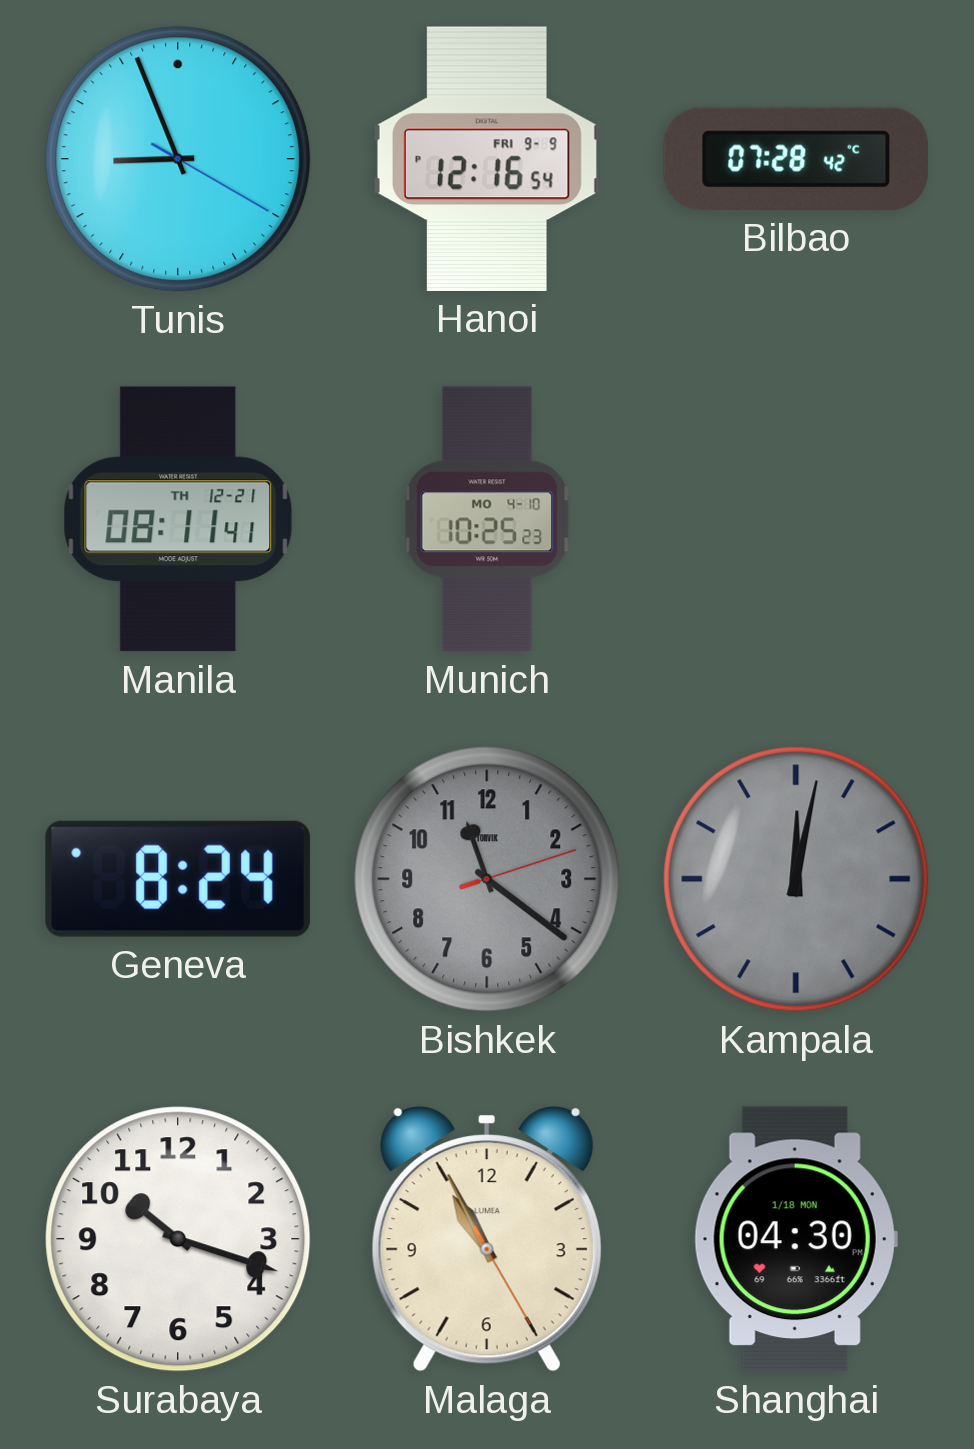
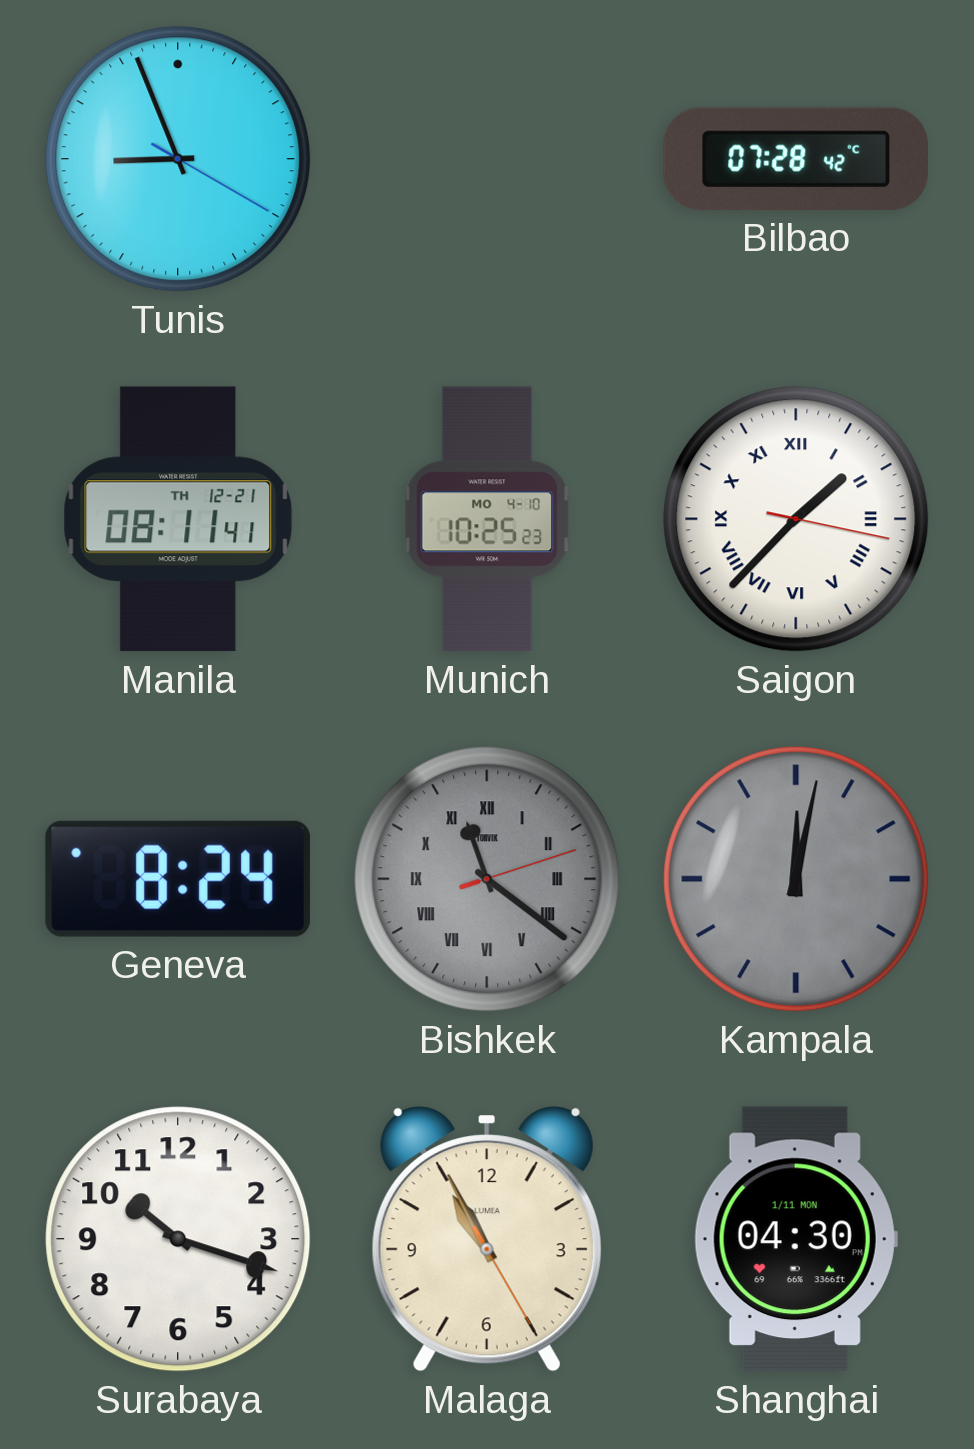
Hanoi: 12:16 -> none (487, 159)
Saigon: none -> 1:37 (796, 519)
Bishkek numerals: Arabic -> Roman (487, 879)
Shanghai date: 1/18 MON -> 1/11 MON (796, 1239)
